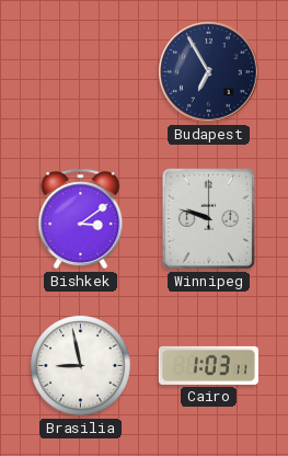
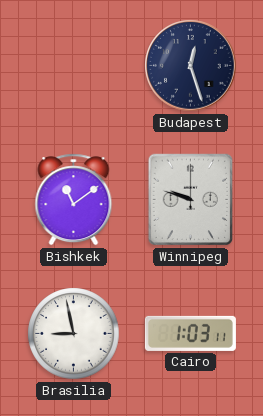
Budapest: 6:55 -> 12:27 (191, 66)
Bishkek: 3:09 -> 11:09 (74, 200)
